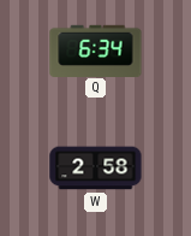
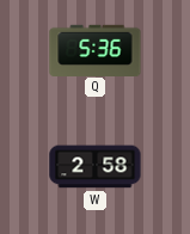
Q: 6:34 -> 5:36 (96, 50)
